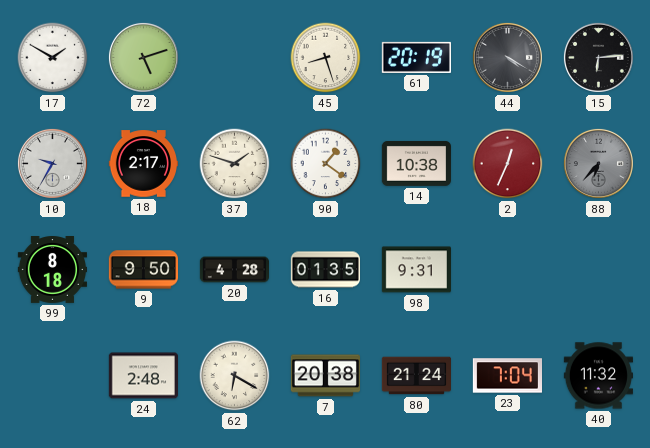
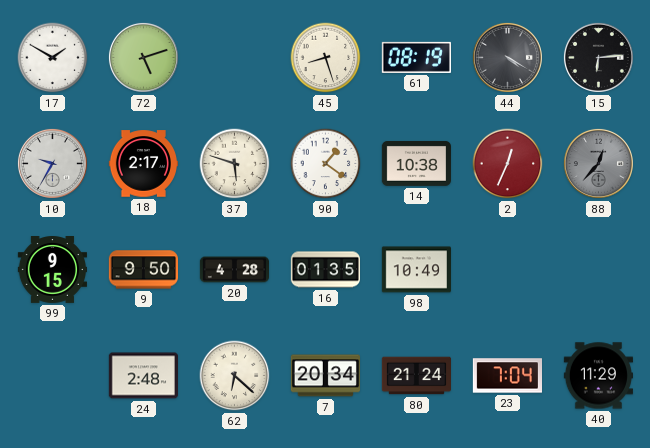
61: 20:19 -> 08:19 (416, 57)
37: 1:48 -> 5:48 (235, 164)
88: 6:37 -> 12:37 (598, 163)
99: 8:18 -> 9:15 (52, 270)
98: 9:31 -> 10:49 (416, 270)
62: 6:20 -> 6:22 (235, 376)
7: 20:38 -> 20:34 (325, 376)
40: 11:32 -> 11:29 (598, 376)
